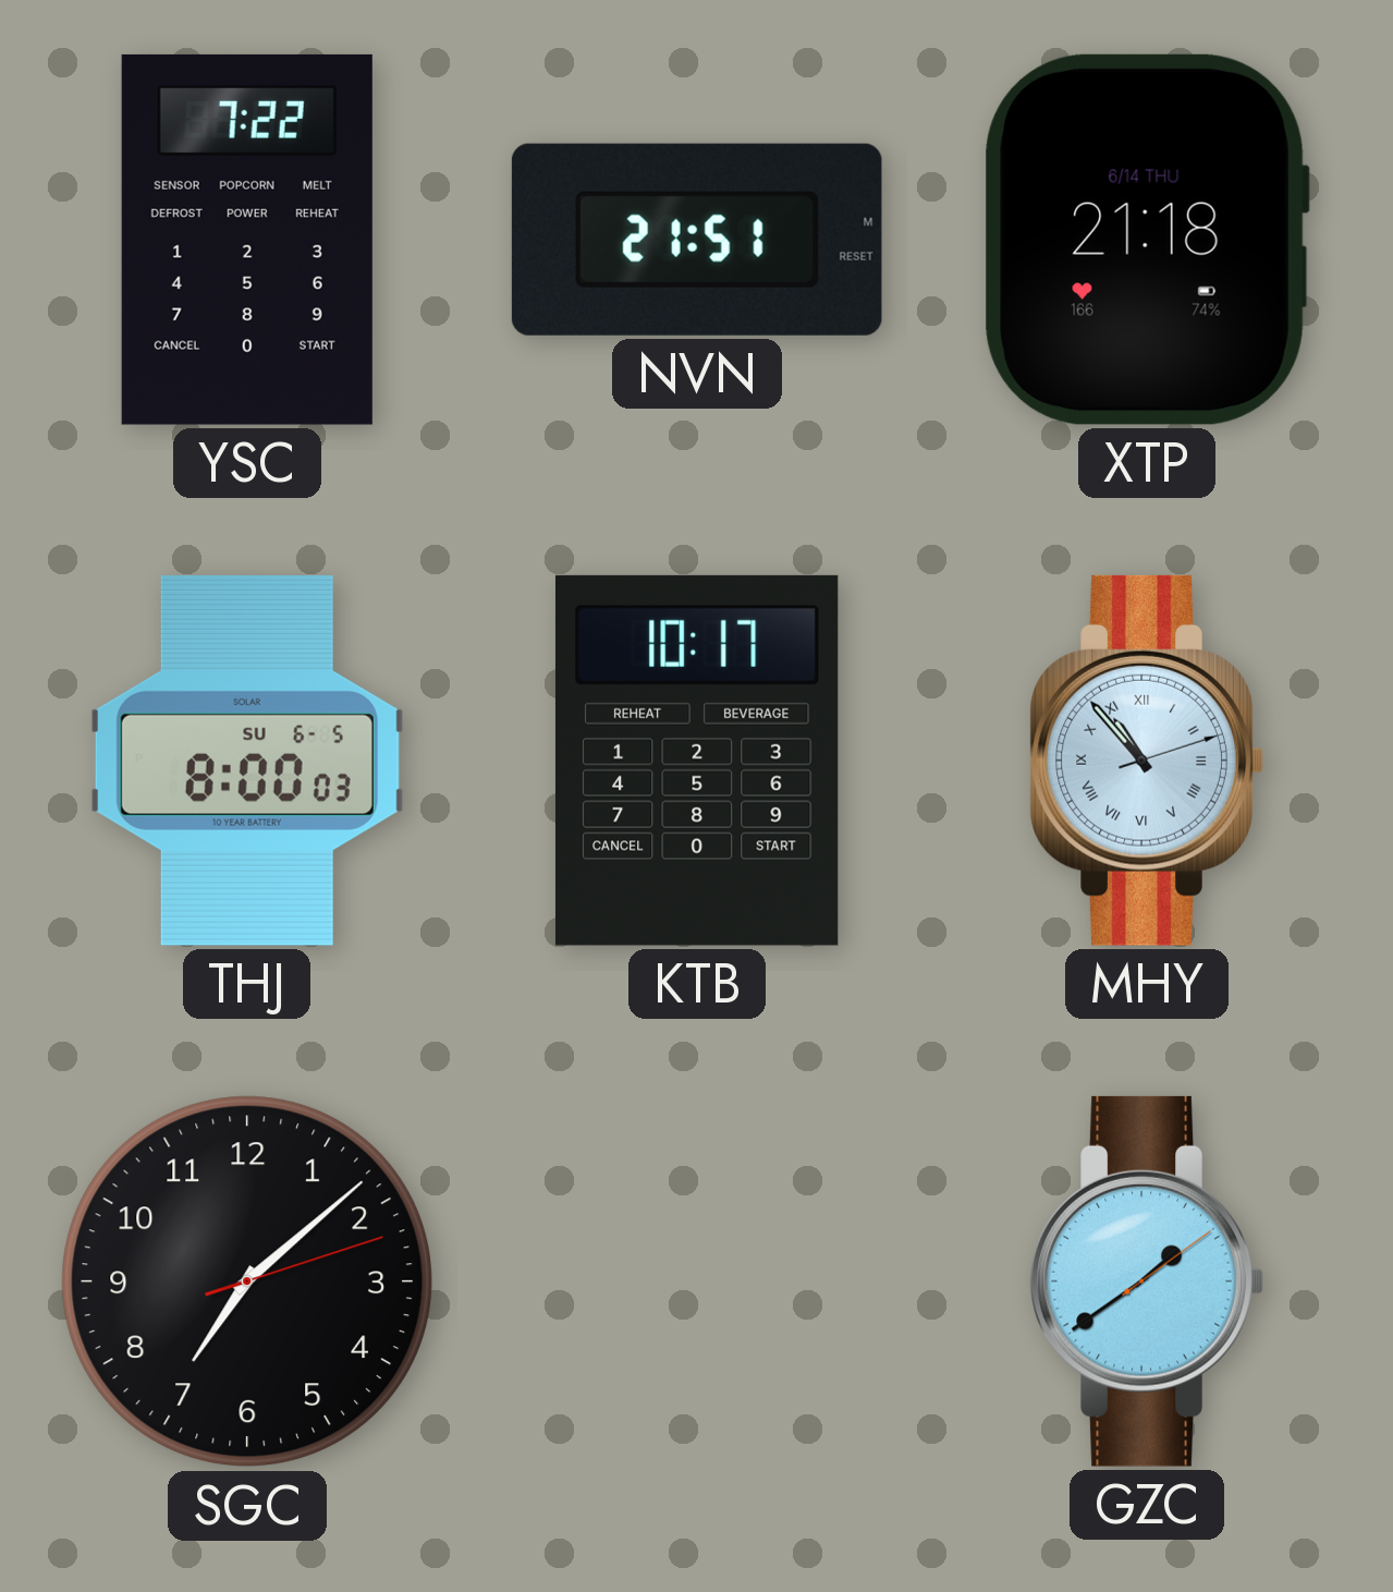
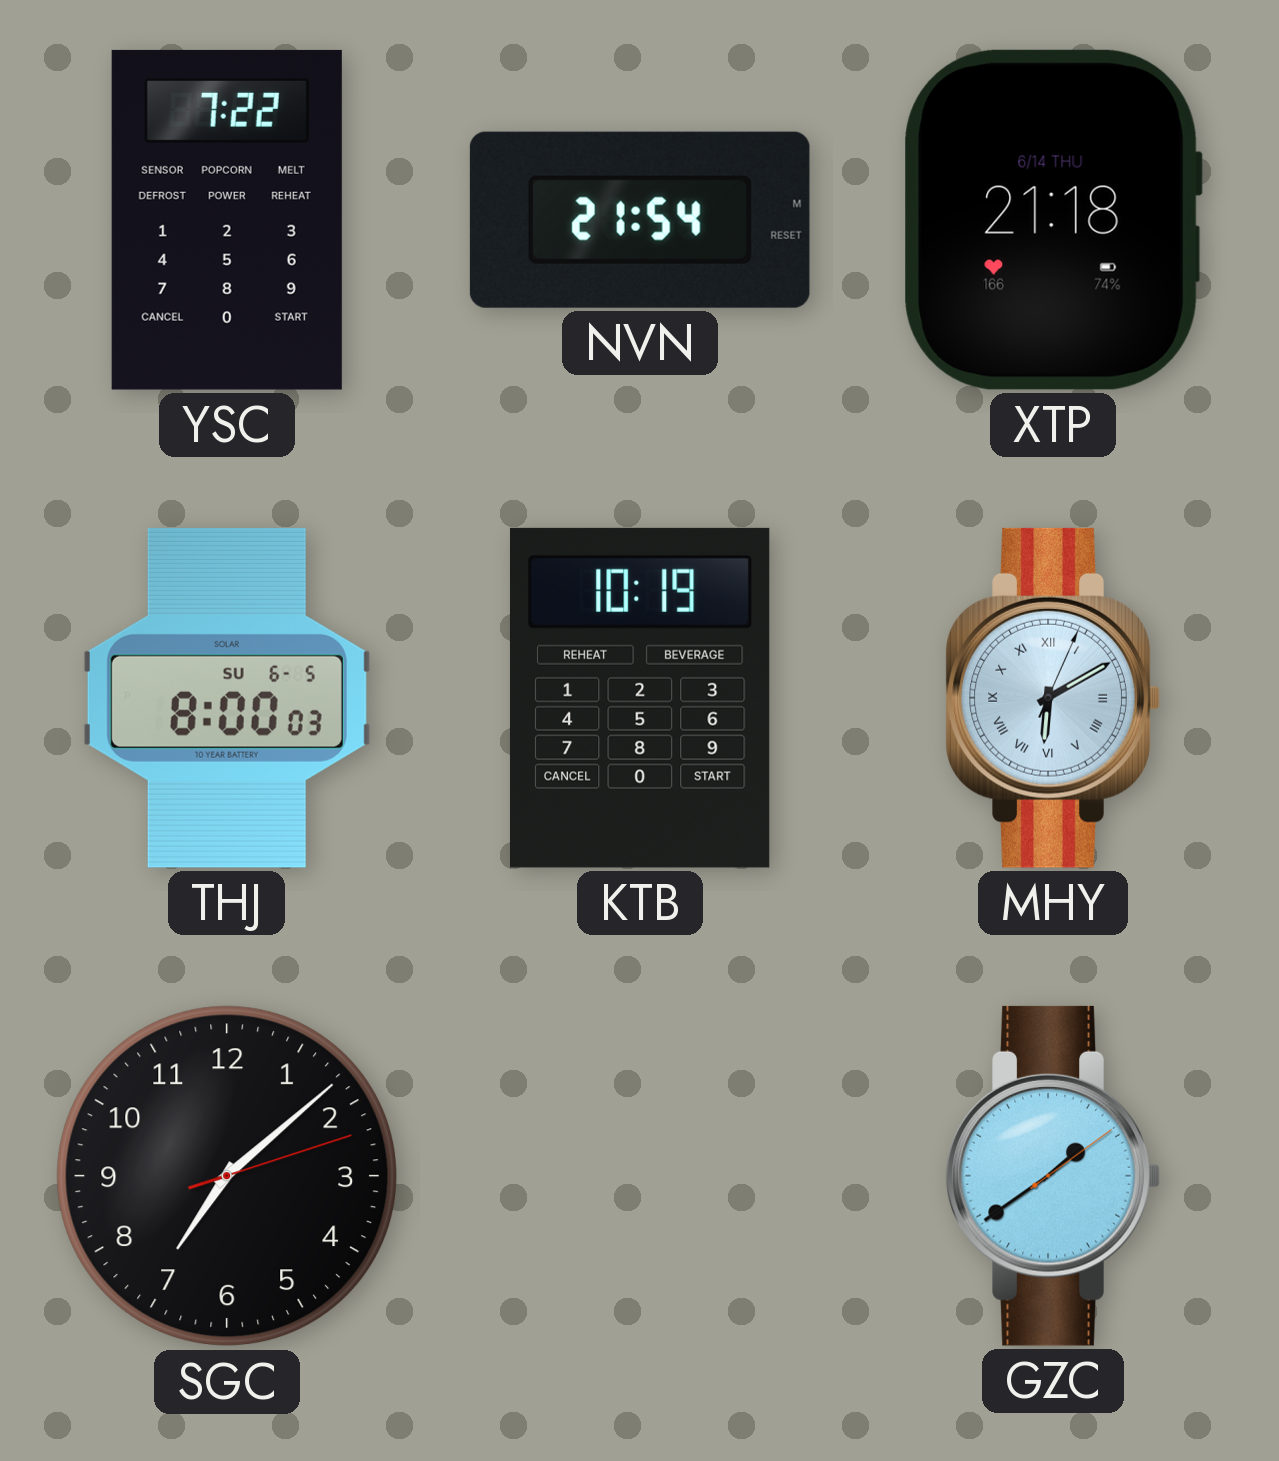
NVN: 21:51 -> 21:54 (640, 220)
KTB: 10:17 -> 10:19 (640, 698)
MHY: 10:53 -> 6:10 (1053, 698)
